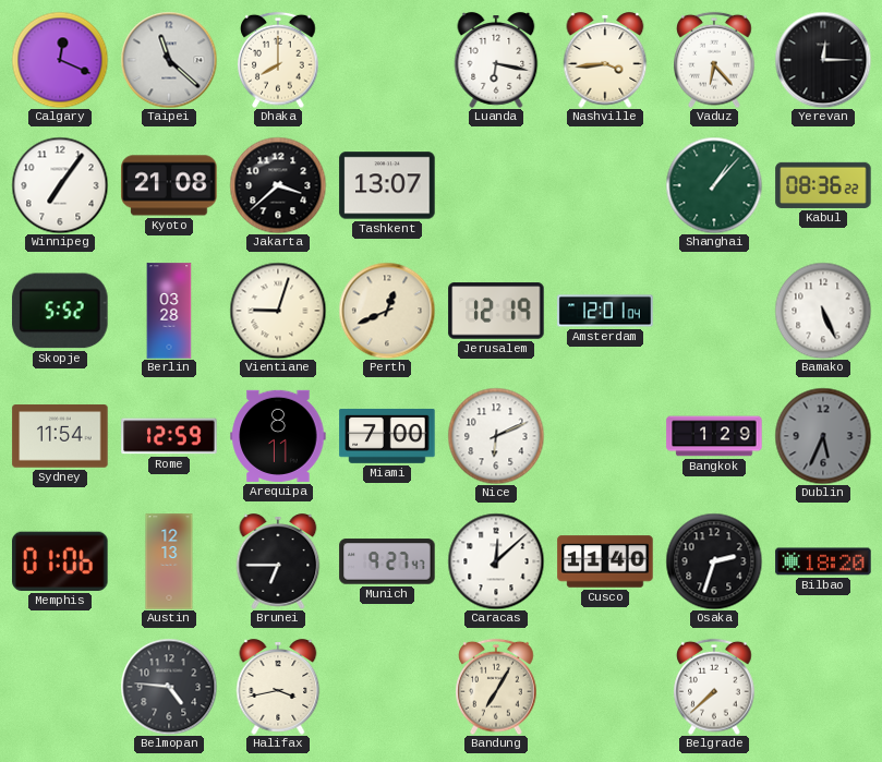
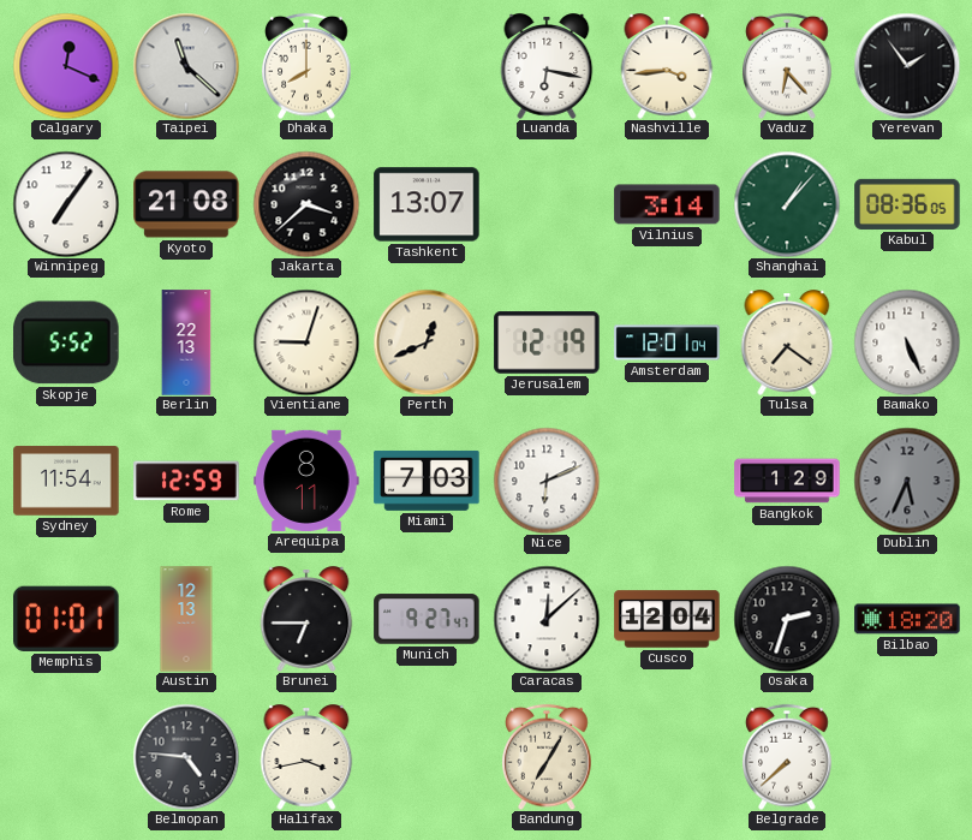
Yerevan: 12:15 -> 1:54 (907, 66)
Vilnius: none -> 3:14 (667, 204)
Kabul: 08:36:22 -> 08:36:05 (907, 204)
Berlin: 03:28 -> 22:13 (186, 342)
Tulsa: none -> 7:21 (787, 342)
Miami: 7:00 -> 7:03 (427, 481)
Memphis: 01:06 -> 01:01 (66, 619)
Cusco: 11:40 -> 12:04 (667, 619)
